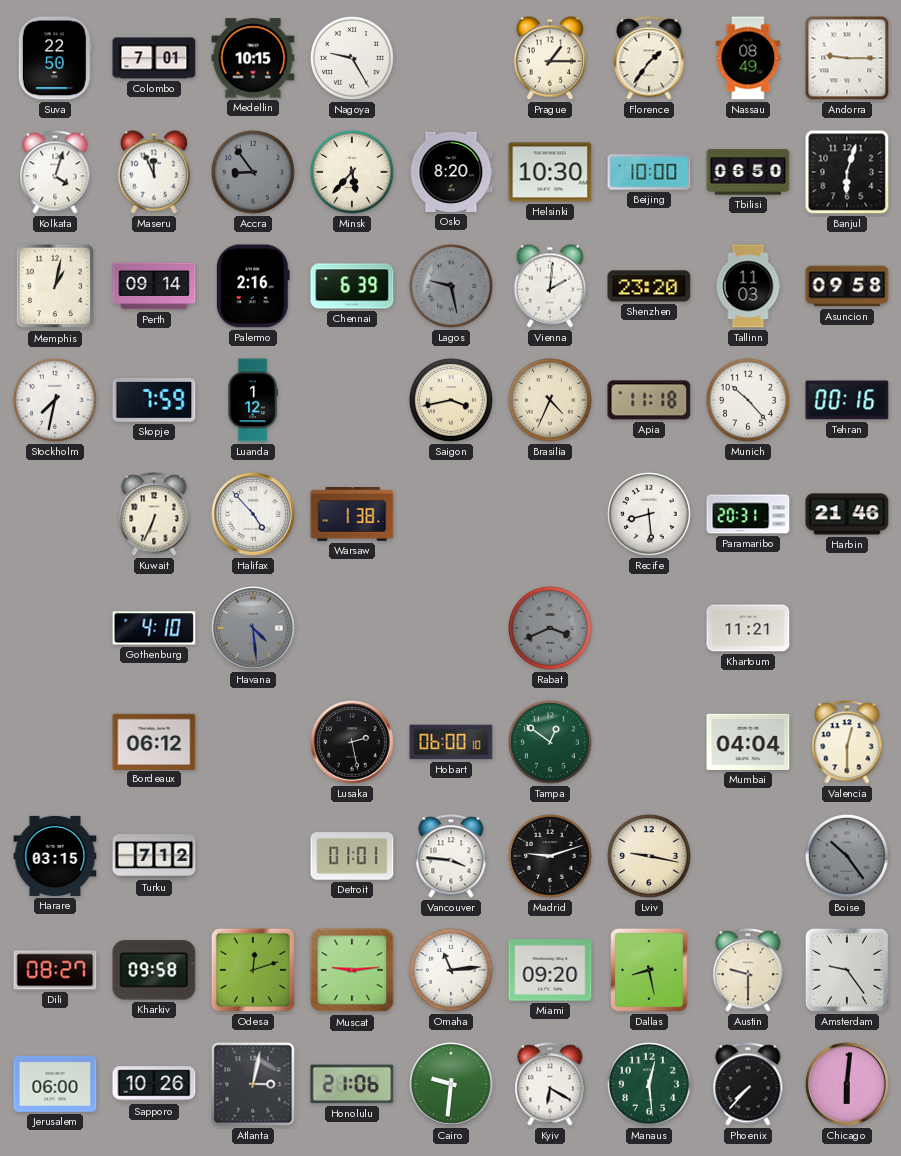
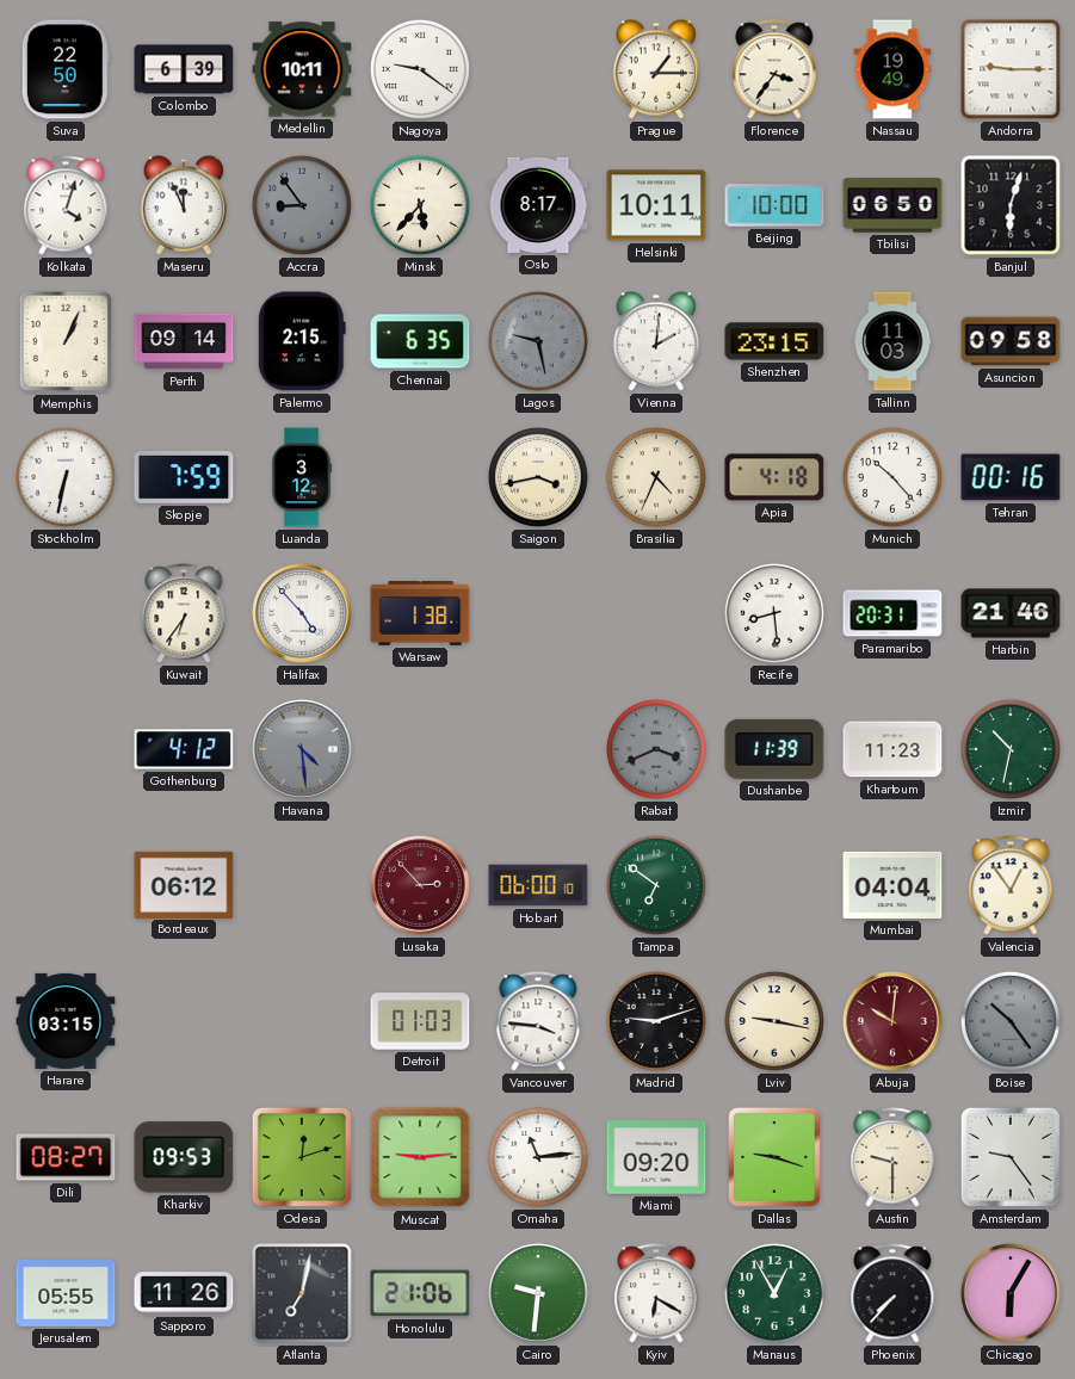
Colombo: 7:01 -> 6:39 (184, 69)
Medellin: 10:15 -> 10:11 (302, 69)
Nagoya: 9:25 -> 9:21 (420, 69)
Florence: 1:36 -> 3:36 (774, 69)
Nassau: 08:49 -> 19:49 (892, 69)
Oslo: 8:20 -> 8:17 (538, 205)
Helsinki: 10:30 -> 10:11 (656, 205)
Memphis: 1:02 -> 1:04 (66, 341)
Palermo: 2:16 -> 2:15 (302, 341)
Chennai: 6:39 -> 6:35 (420, 341)
Shenzhen: 23:20 -> 23:15 (774, 341)
Stockholm: 7:32 -> 6:32 (66, 477)
Luanda: 1:12 -> 3:12 (302, 477)
Apia: 11:18 -> 4:18 (774, 477)
Kuwait: 6:34 -> 6:36 (184, 613)
Gothenburg: 4:10 -> 4:12 (184, 749)
Dushanbe: none -> 11:39 (774, 749)
Khartoum: 11:21 -> 11:23 (892, 749)
Izmir: none -> 10:32 (1011, 749)
Lusaka: 2:28 -> 2:53 (420, 885)
Lusaka dial: black -> burgundy (420, 885)
Tampa: 12:51 -> 6:51 (656, 885)
Valencia: 12:30 -> 12:54 (1011, 885)
Turku: 7:12 -> none (154, 856)
Detroit: 01:01 -> 01:03 (420, 1021)
Abuja: none -> 10:01 (892, 1021)
Kharkiv: 09:58 -> 09:53 (184, 1157)
Dallas: 8:28 -> 9:18 (774, 1157)
Jerusalem: 06:00 -> 05:55 (66, 1293)
Sapporo: 10:26 -> 11:26 (184, 1293)
Atlanta: 3:02 -> 7:02 (302, 1293)
Manaus: 12:29 -> 12:55 (774, 1293)
Chicago: 6:01 -> 6:05 (1011, 1293)
